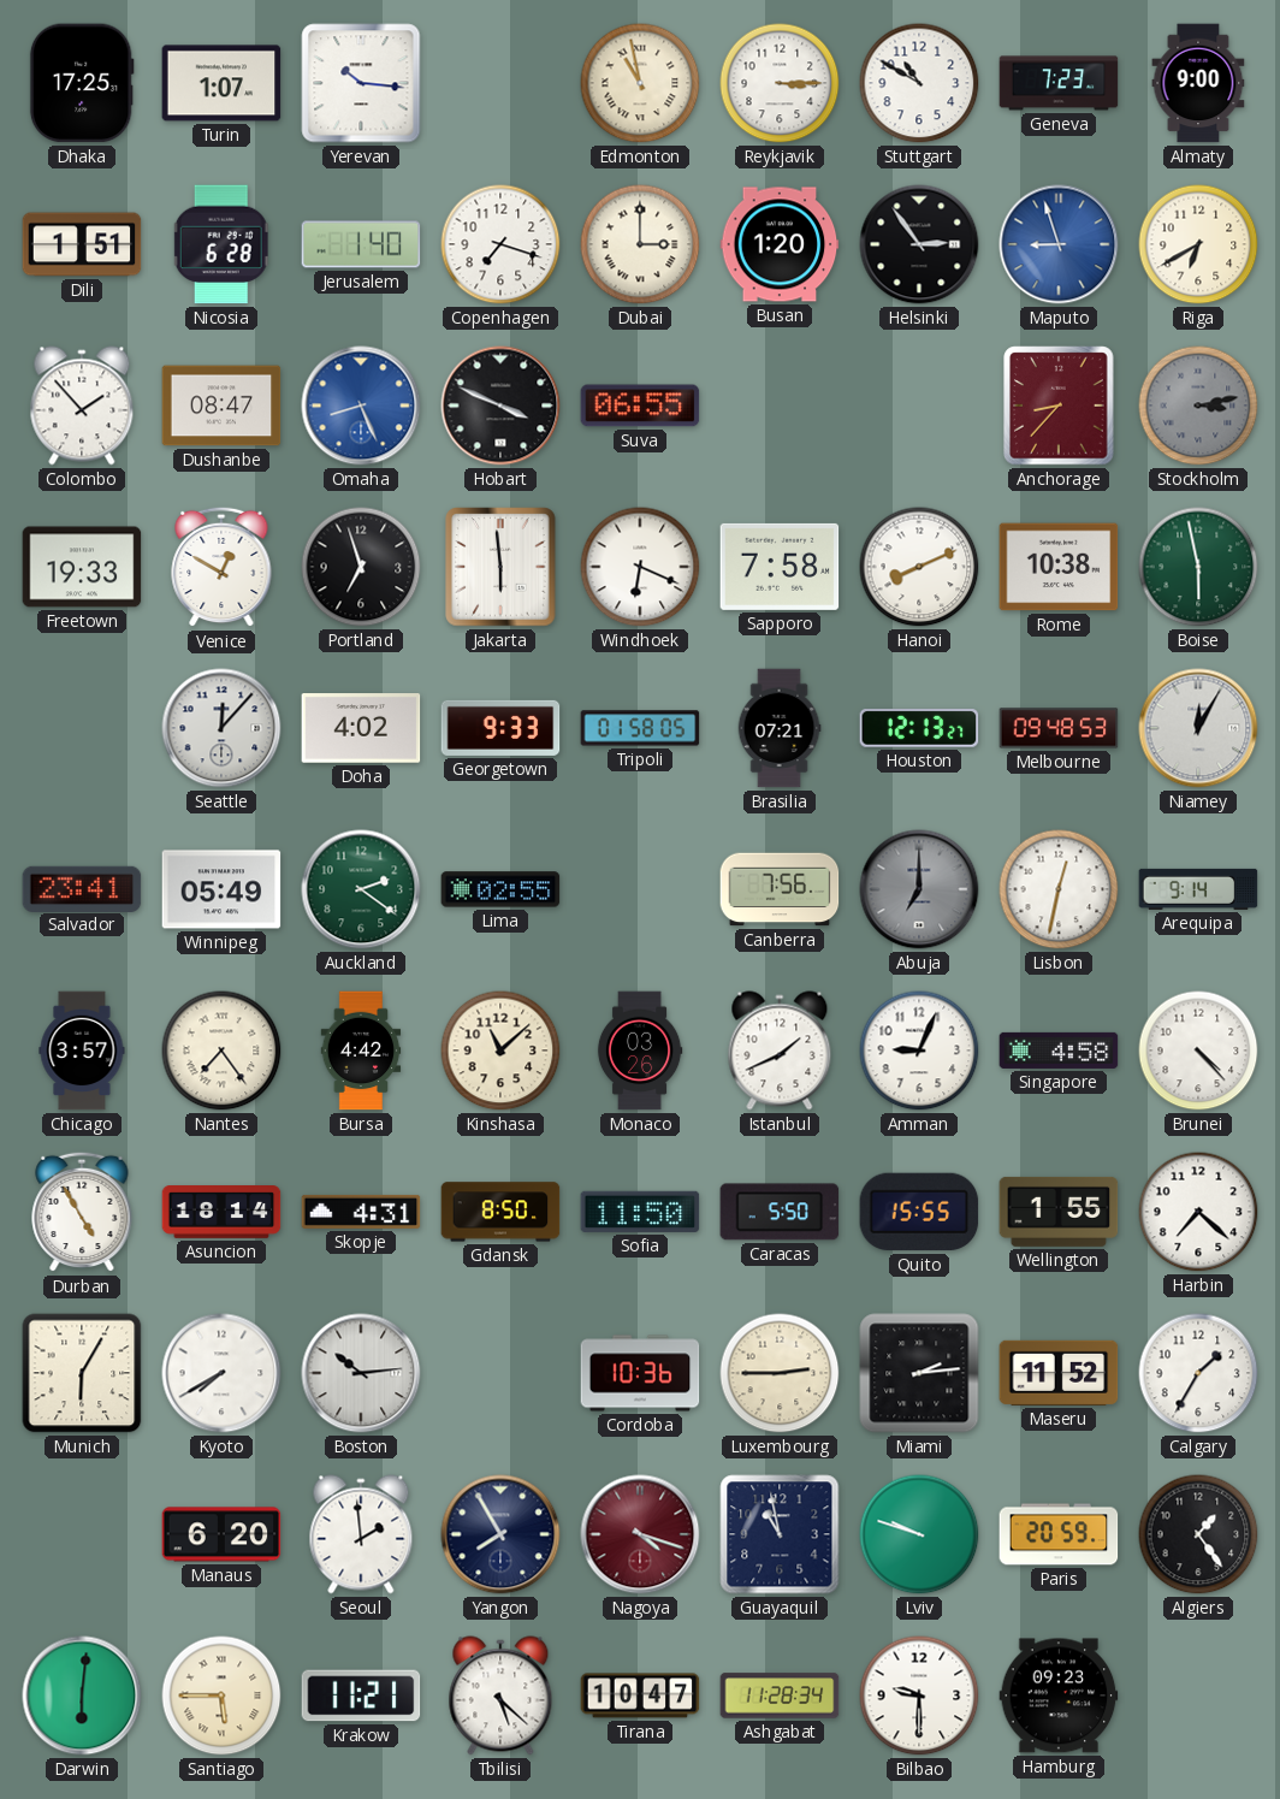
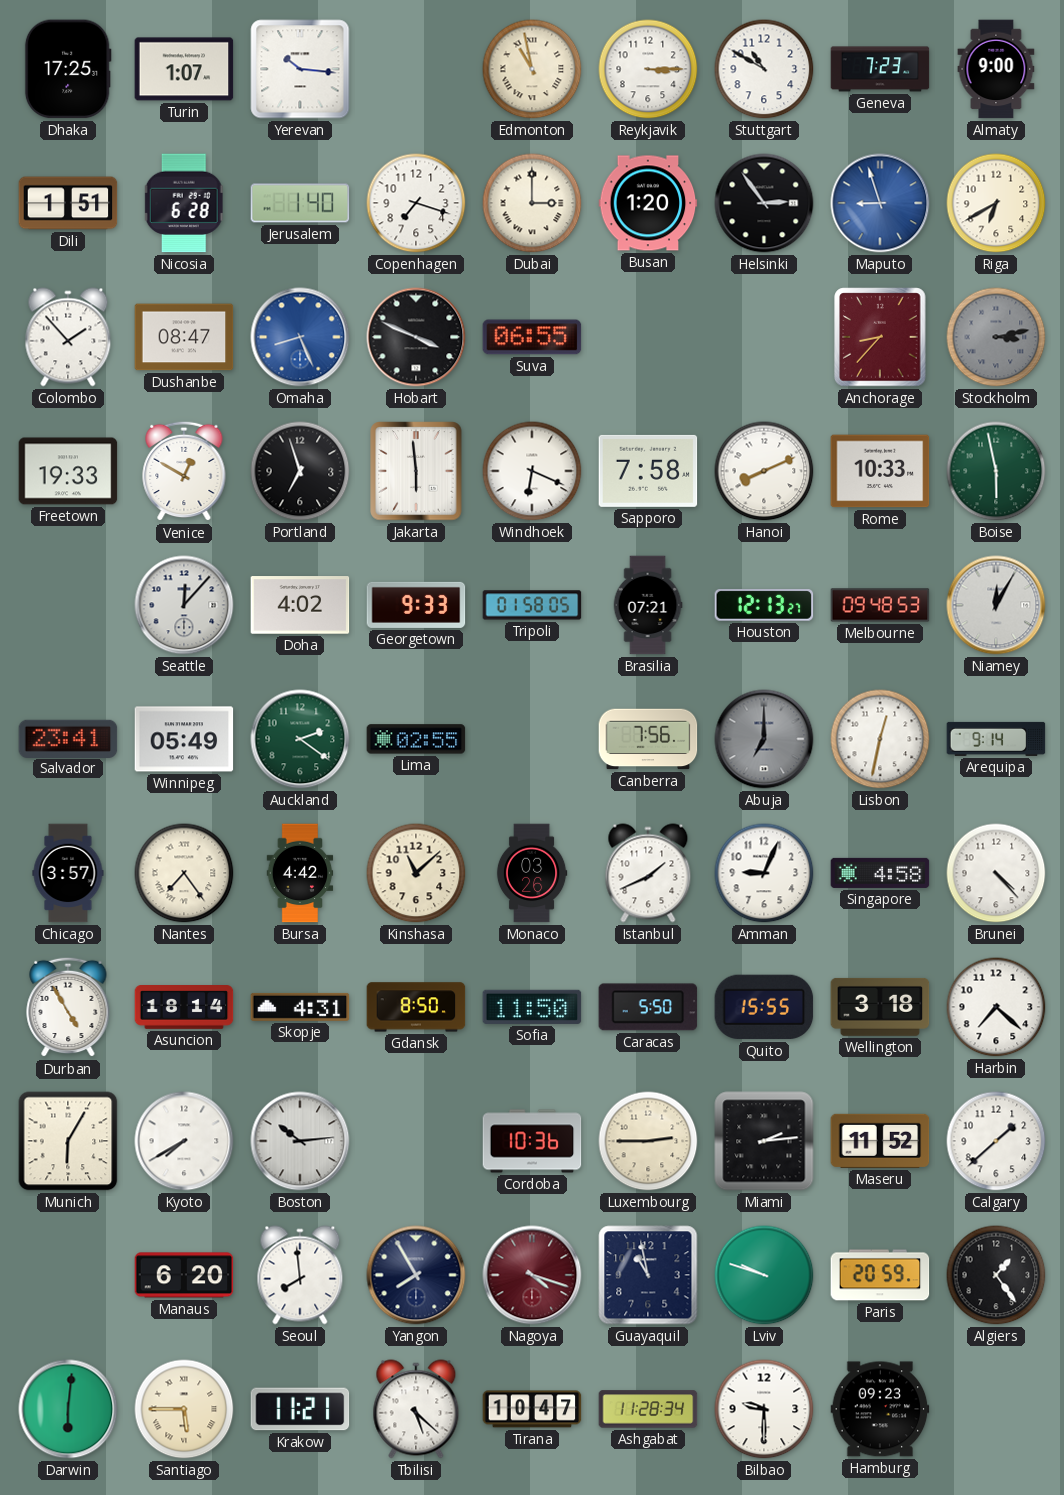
Rome: 10:38 -> 10:33 (880, 471)
Wellington: 1:55 -> 3:18 (880, 1007)
Calgary: 1:35 -> 1:38 (996, 1141)
Seoul: 1:59 -> 7:59 (300, 1275)
